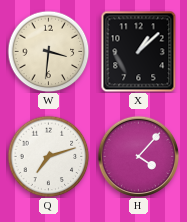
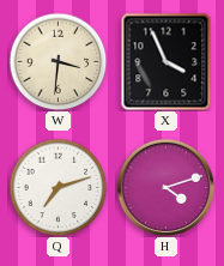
X: 1:08 -> 3:56 (167, 61)
H: 4:07 -> 4:12 (165, 187)
